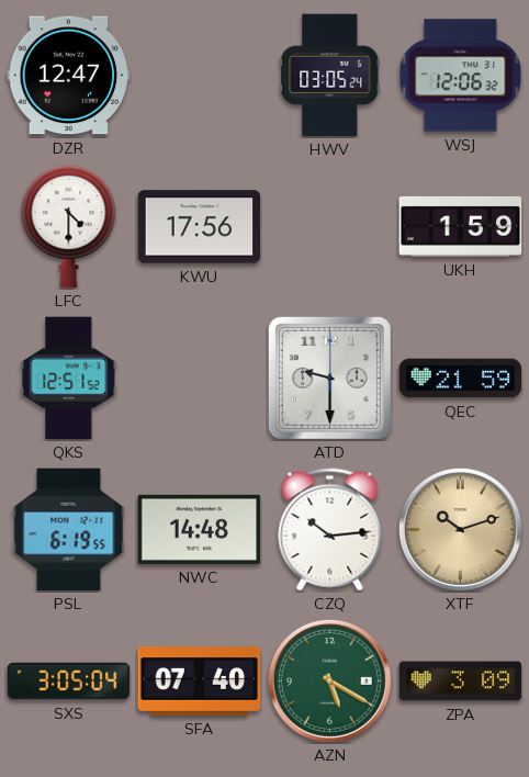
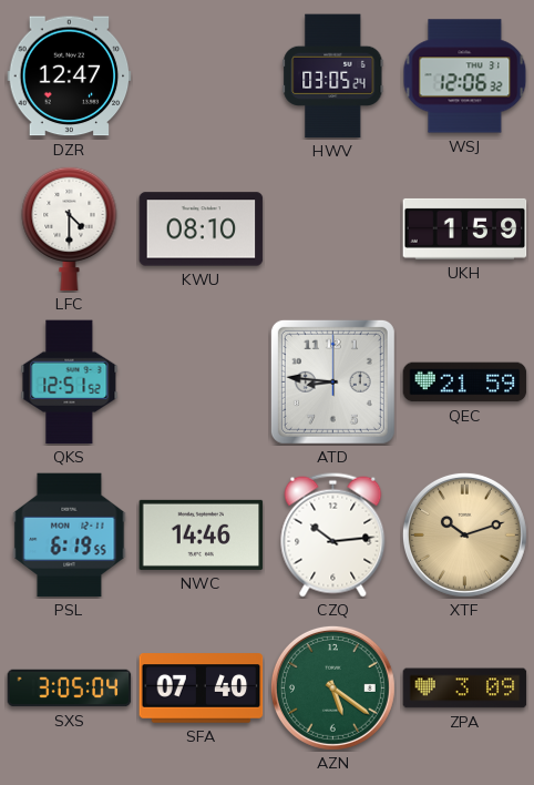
KWU: 17:56 -> 08:10 (202, 230)
ATD: 9:30 -> 8:46 (332, 381)
NWC: 14:48 -> 14:46 (202, 534)
AZN: 5:20 -> 5:21 (332, 687)
